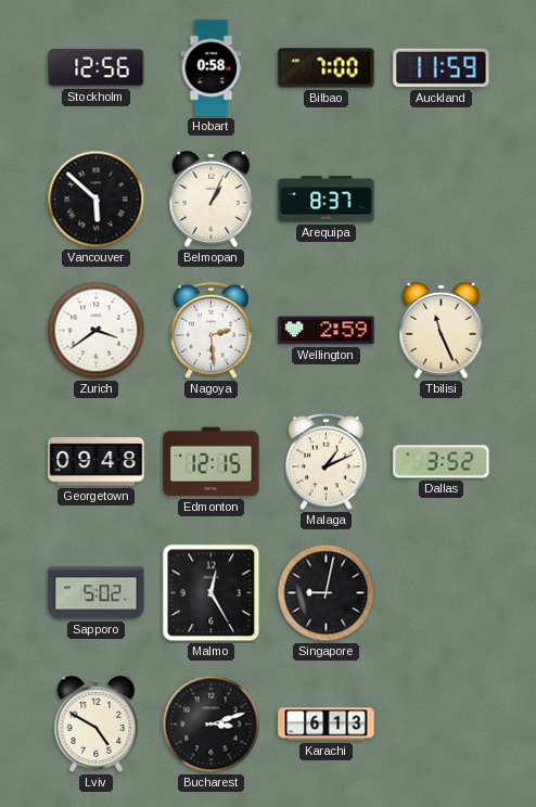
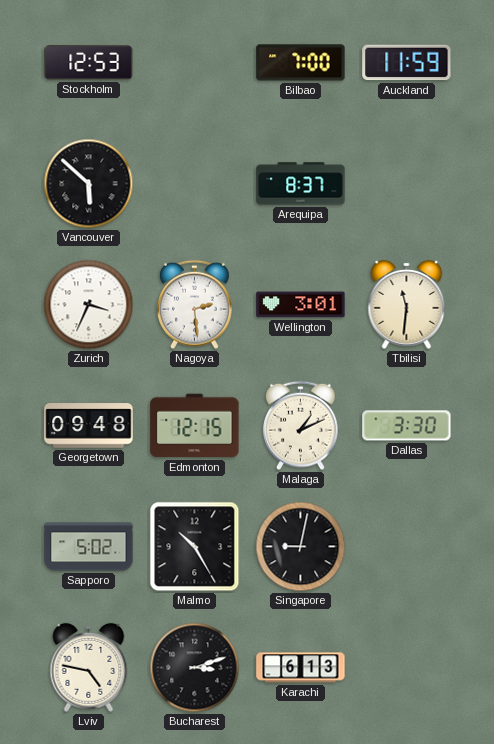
Stockholm: 12:56 -> 12:53 (89, 63)
Hobart: 0:58 -> none (212, 68)
Belmopan: 1:04 -> none (212, 198)
Zurich: 3:39 -> 3:34 (89, 305)
Wellington: 2:59 -> 3:01 (301, 305)
Tbilisi: 11:26 -> 11:31 (407, 304)
Dallas: 3:52 -> 3:30 (407, 426)
Malmo: 12:25 -> 10:25 (195, 547)
Lviv: 4:50 -> 4:47 (89, 667)
